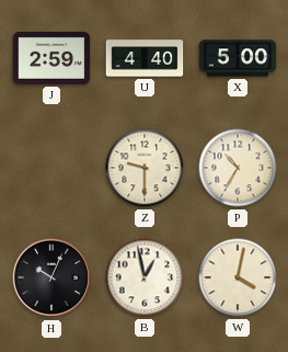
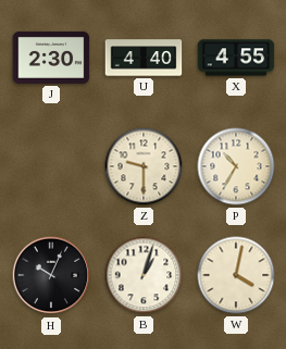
J: 2:59 -> 2:30 (51, 58)
X: 5:00 -> 4:55 (236, 58)
B: 12:58 -> 1:03 (144, 275)
